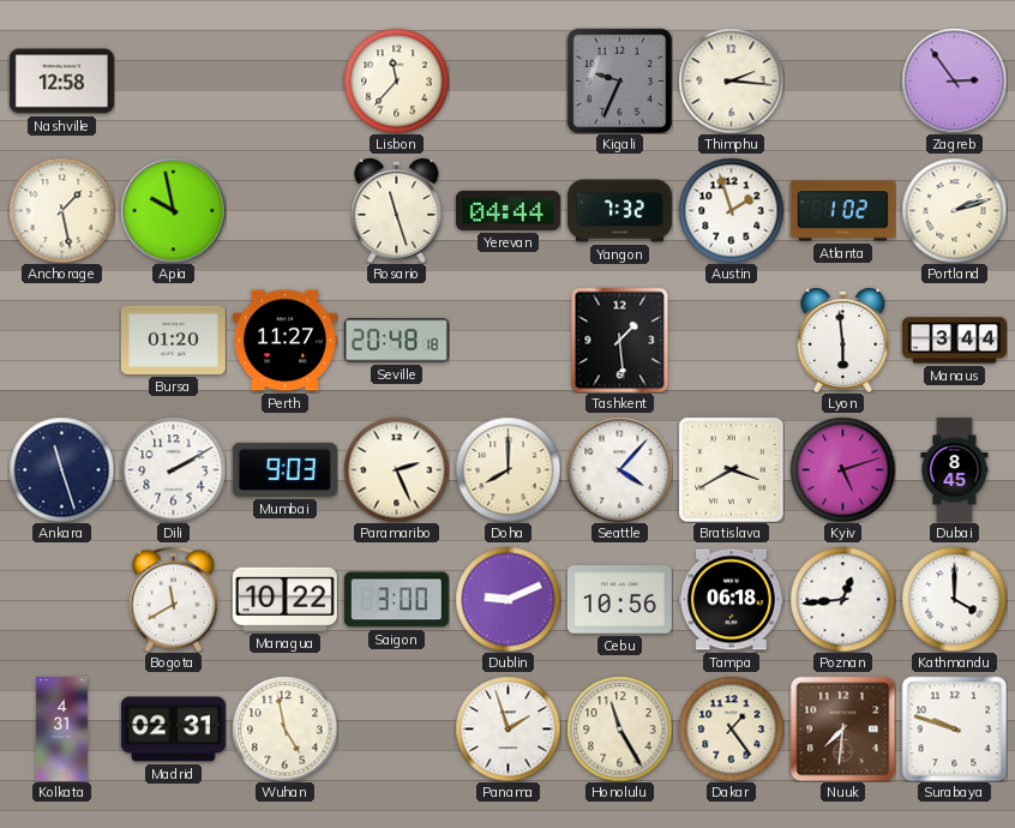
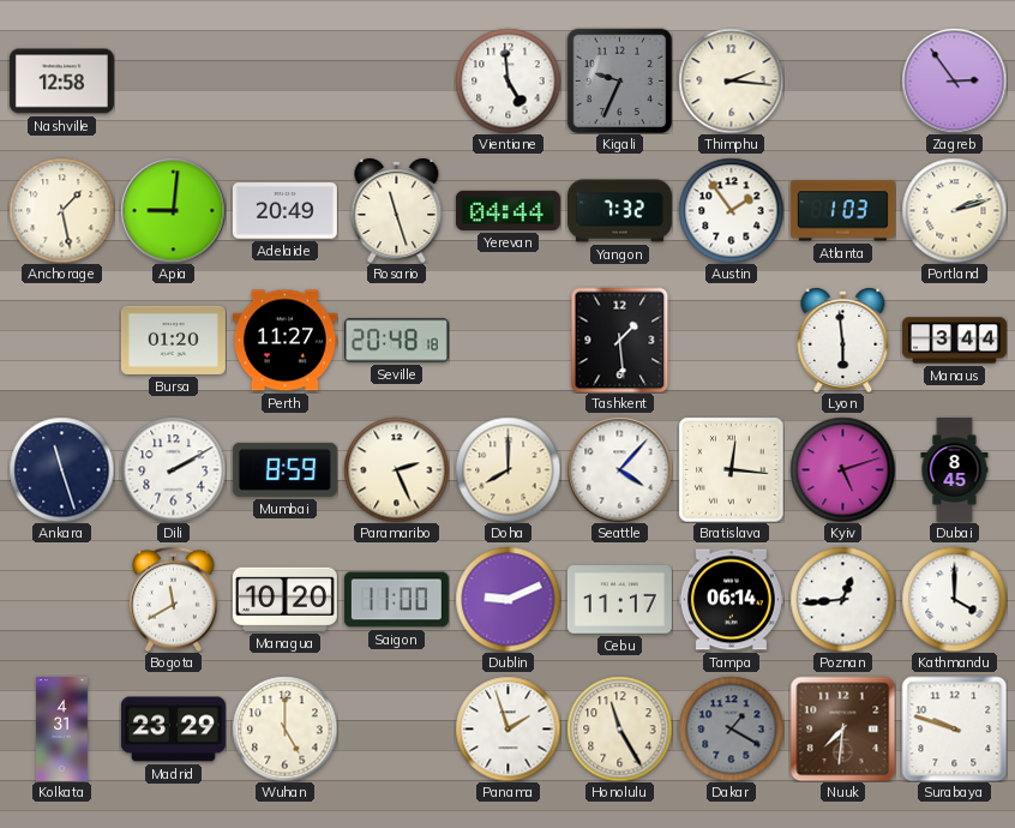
Lisbon: 11:37 -> none (396, 80)
Vientiane: none -> 4:59 (507, 80)
Apia: 9:58 -> 9:01 (173, 210)
Adelaide: none -> 20:49 (284, 211)
Austin: 1:57 -> 1:54 (731, 210)
Atlanta: 1:02 -> 1:03 (842, 211)
Mumbai: 9:03 -> 8:59 (284, 469)
Bratislava: 3:40 -> 12:16 (731, 469)
Managua: 10:22 -> 10:20 (284, 599)
Saigon: 3:00 -> 11:00 (396, 600)
Cebu: 10:56 -> 11:17 (619, 600)
Tampa: 06:18 -> 06:14 (731, 600)
Madrid: 02:31 -> 23:29 (173, 730)
Wuhan: 4:58 -> 5:00 (284, 728)
Dakar: 1:24 -> 1:20 (731, 728)
Dakar dial: cream -> grey (731, 728)
